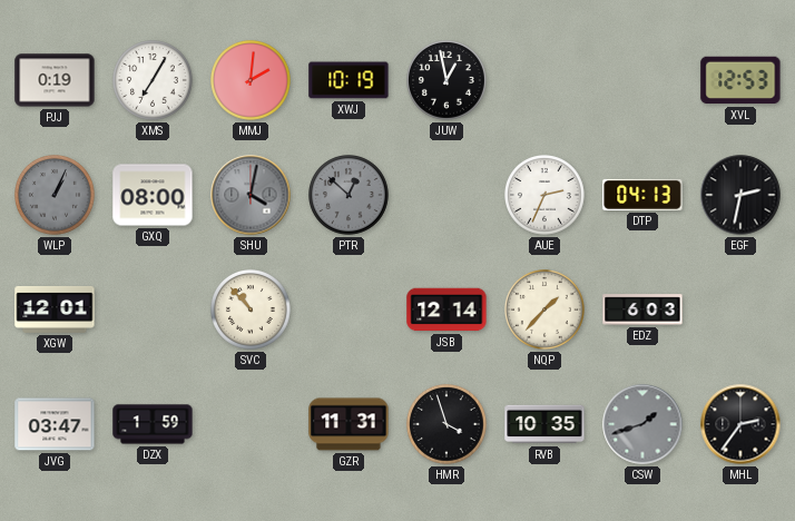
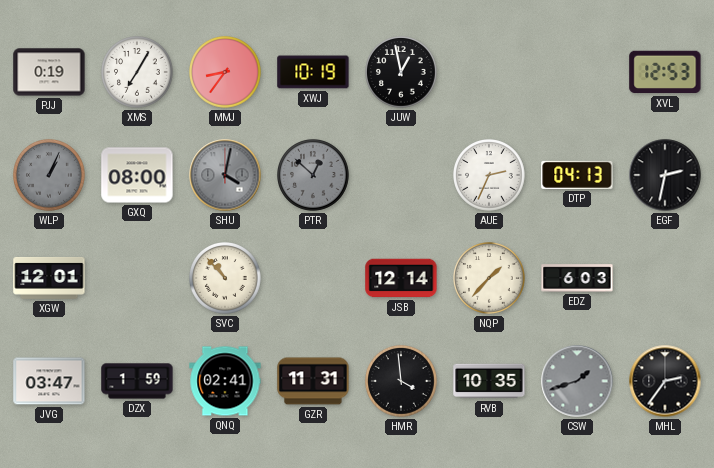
MMJ: 2:01 -> 8:36 (226, 73)
QNQ: none -> 02:41 (225, 381)
HMR: 3:57 -> 3:59 (402, 382)
